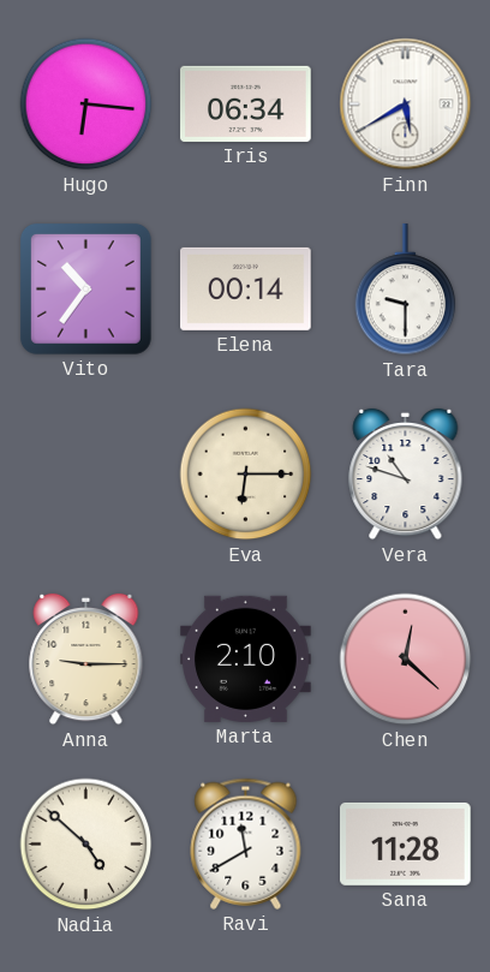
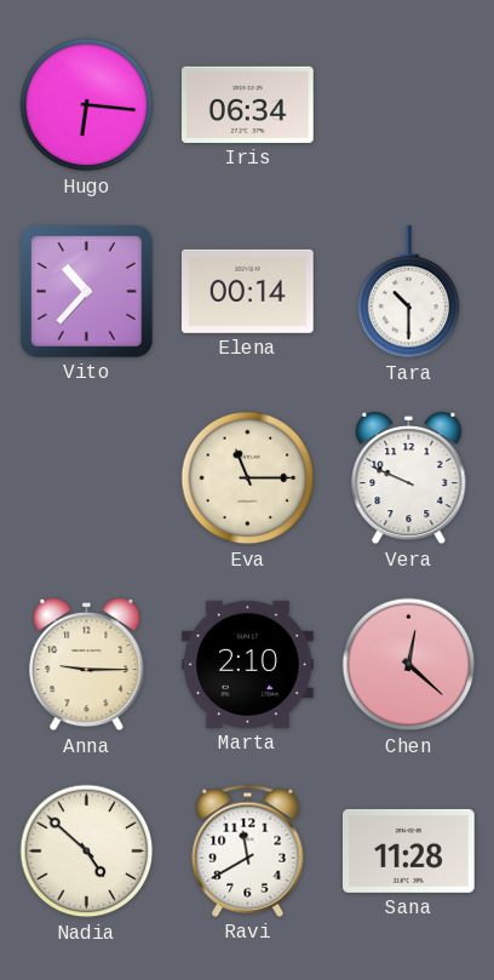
Finn: 5:40 -> none (406, 105)
Vito: 10:36 -> 10:37 (86, 291)
Tara: 9:30 -> 10:30 (409, 292)
Eva: 6:15 -> 11:15 (248, 478)
Vera: 10:48 -> 9:49 (409, 478)
